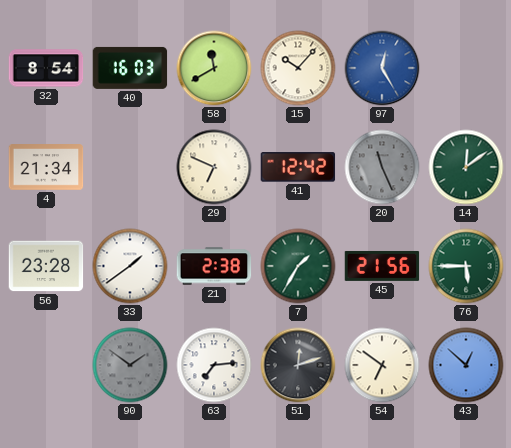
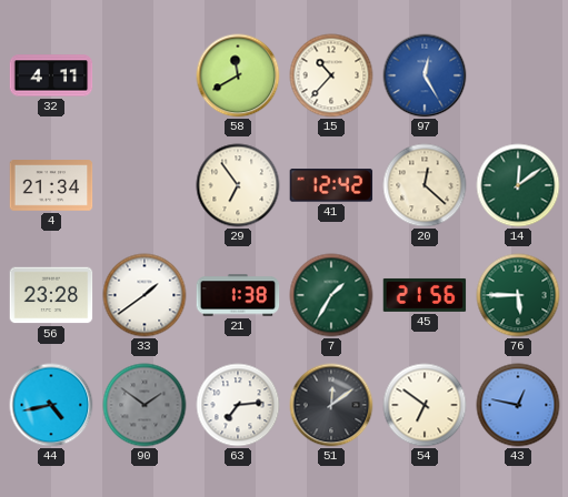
32: 8:54 -> 4:11 (51, 75)
40: 16:03 -> none (130, 68)
15: 10:07 -> 10:37 (331, 75)
29: 6:49 -> 6:54 (238, 185)
20: 11:26 -> 12:22 (425, 185)
20 dial: grey -> cream (425, 185)
21: 2:38 -> 1:38 (238, 295)
44: none -> 4:43 (51, 405)
51: 12:12 -> 12:09 (331, 405)
43: 12:52 -> 12:47 (518, 405)
